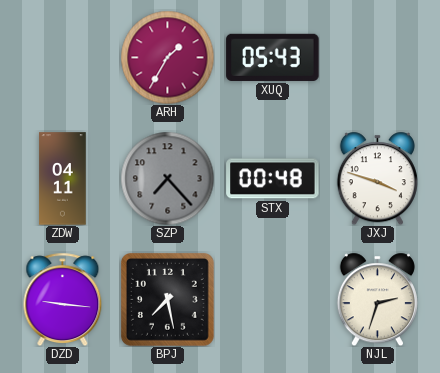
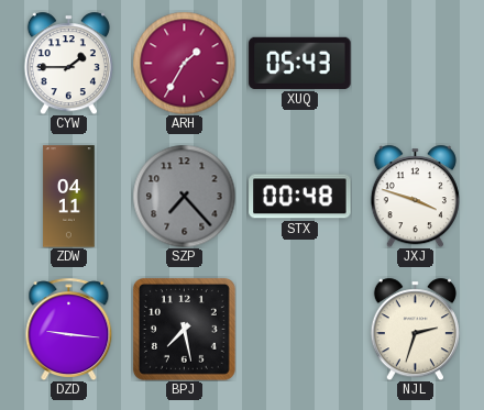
CYW: none -> 1:45 (68, 63)
